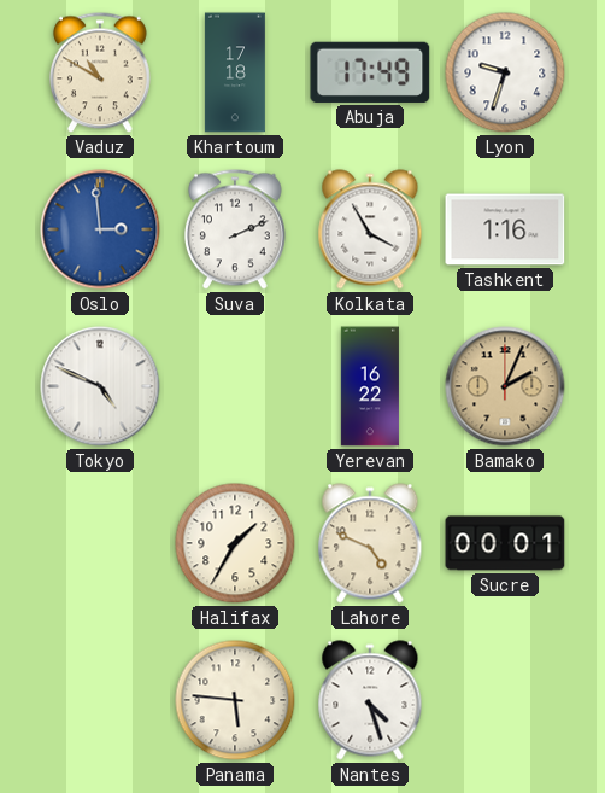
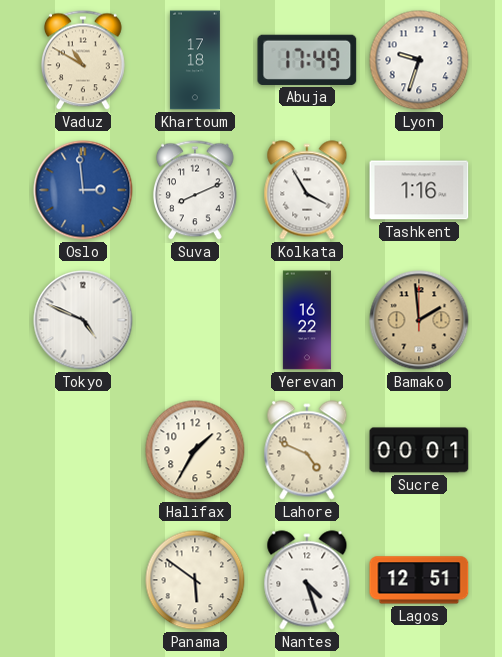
Suva: 2:11 -> 8:11 (195, 190)
Bamako: 2:04 -> 1:59 (419, 320)
Panama: 5:46 -> 5:51 (195, 580)
Lagos: none -> 12:51 (419, 580)
